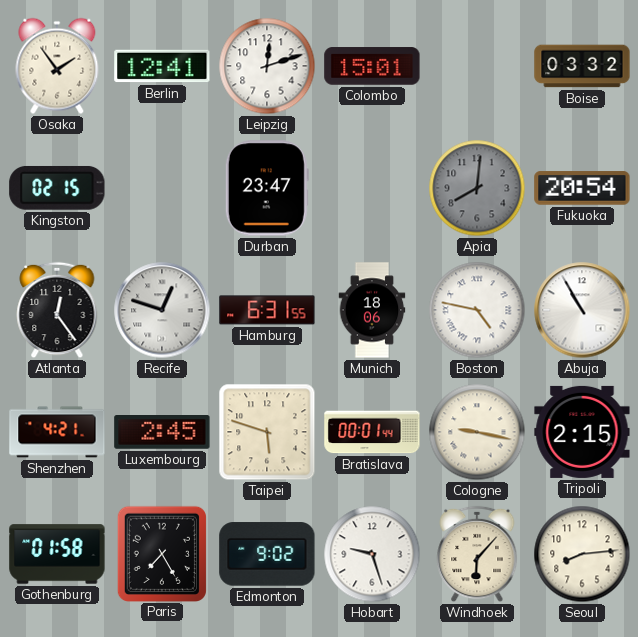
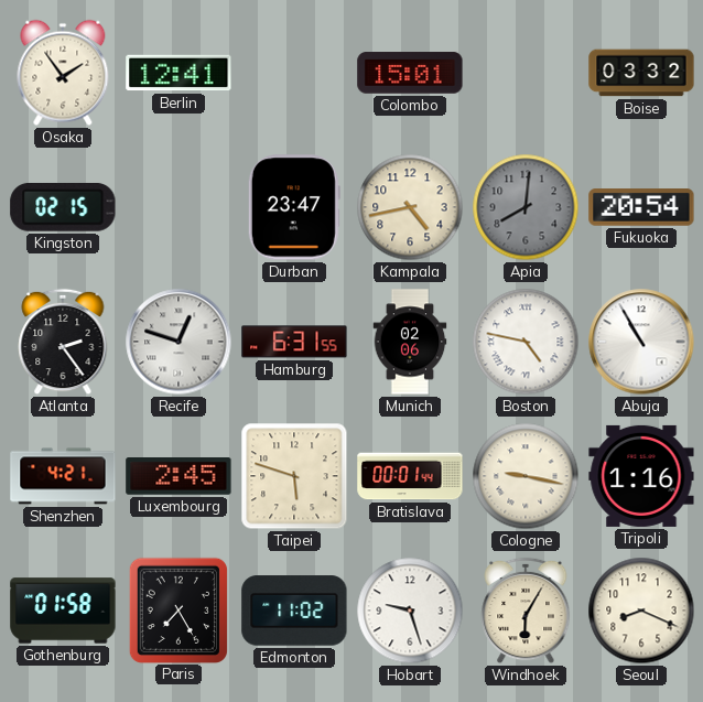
Leipzig: 12:12 -> none (267, 66)
Kampala: none -> 4:43 (410, 207)
Atlanta: 12:24 -> 2:24 (63, 342)
Munich: 18:06 -> 02:06 (410, 342)
Tripoli: 2:15 -> 1:16 (641, 476)
Edmonton: 9:02 -> 11:02 (294, 611)
Windhoek: 6:07 -> 6:05 (526, 611)
Seoul: 8:14 -> 8:19 (641, 611)
